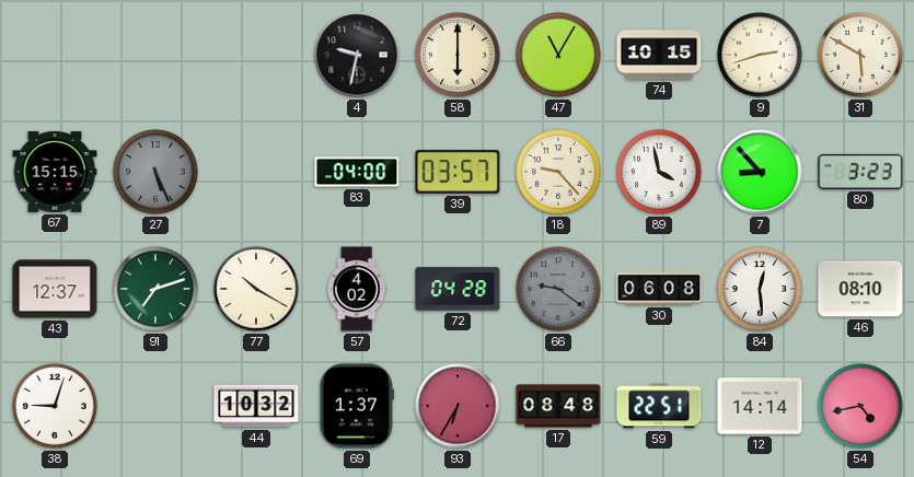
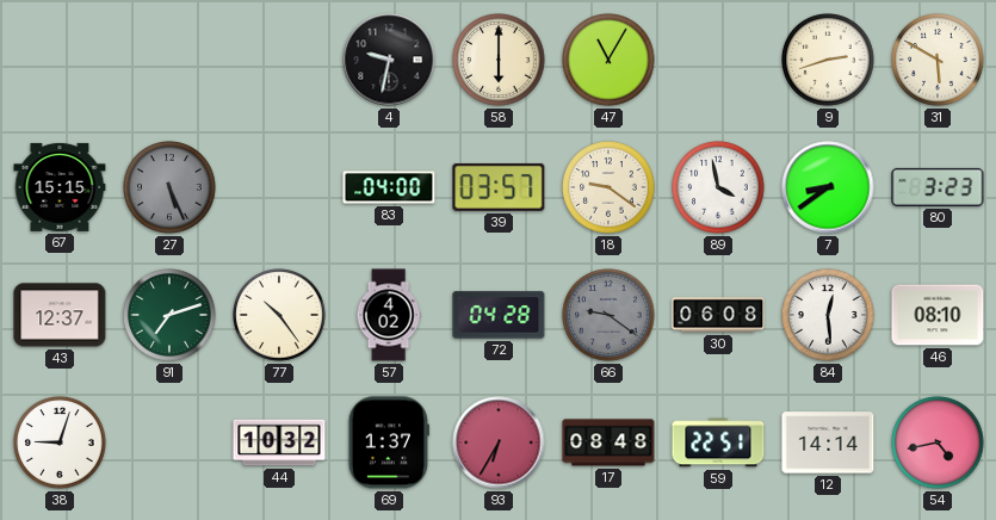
74: 10:15 -> none (659, 55)
18: 9:23 -> 9:21 (608, 187)
7: 8:53 -> 8:39 (828, 187)
77: 10:20 -> 10:24 (279, 315)
